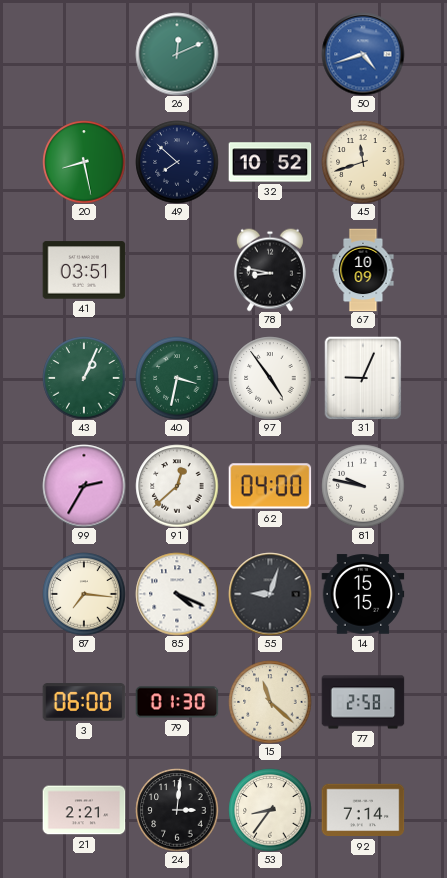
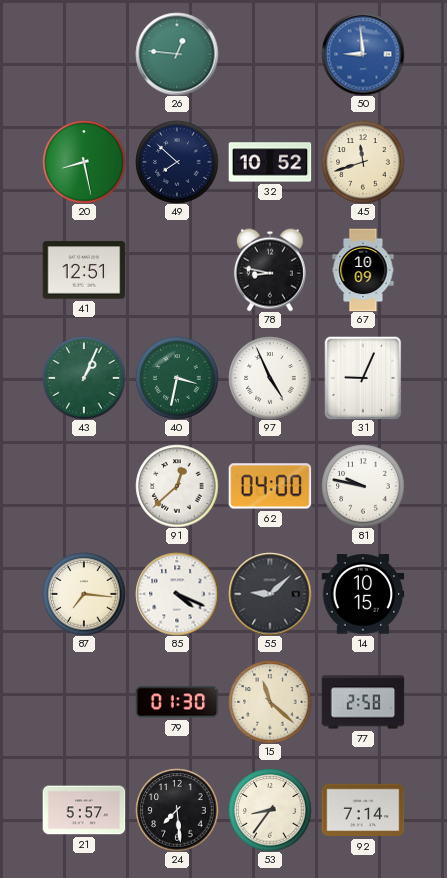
26: 12:11 -> 12:46 (177, 54)
50: 4:42 -> 8:59 (363, 54)
41: 03:51 -> 12:51 (84, 270)
97: 4:54 -> 4:56 (270, 378)
99: 2:35 -> none (84, 486)
55: 9:03 -> 9:08 (270, 594)
14: 15:15 -> 10:15 (363, 594)
3: 06:00 -> none (84, 702)
21: 2:21 -> 5:57 (84, 810)
24: 3:01 -> 7:29 (177, 810)
